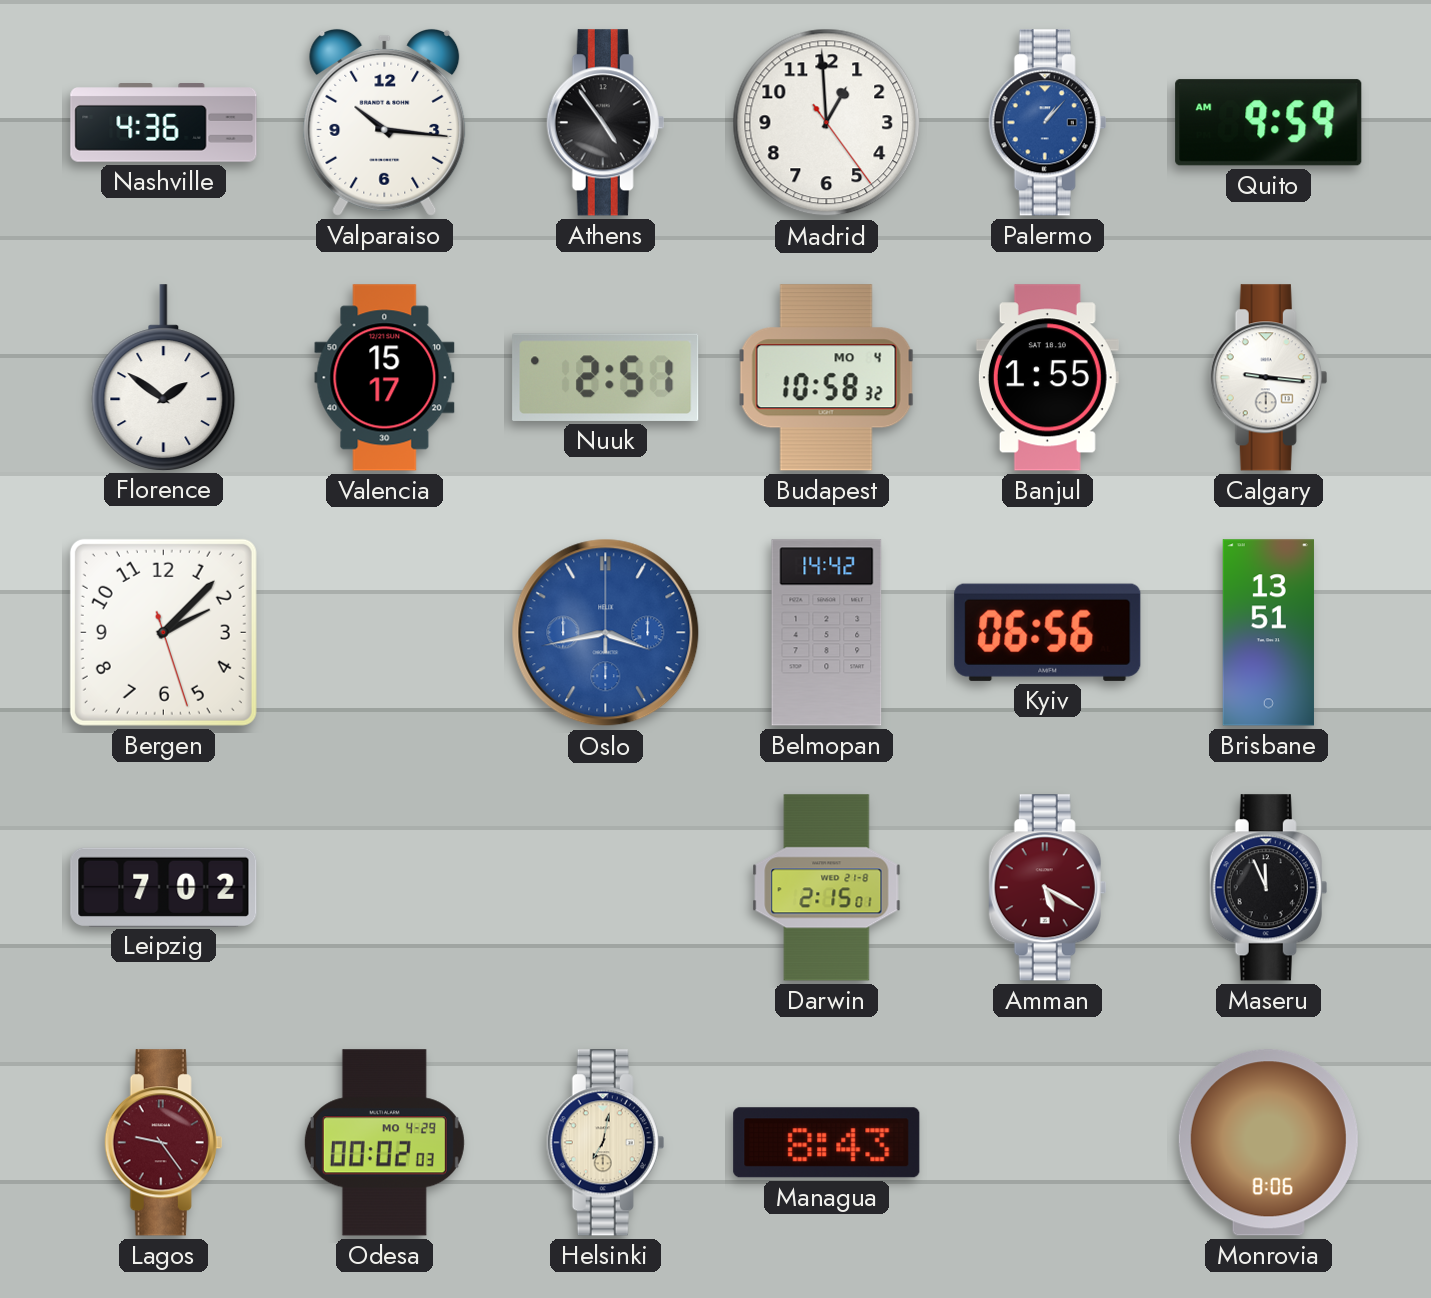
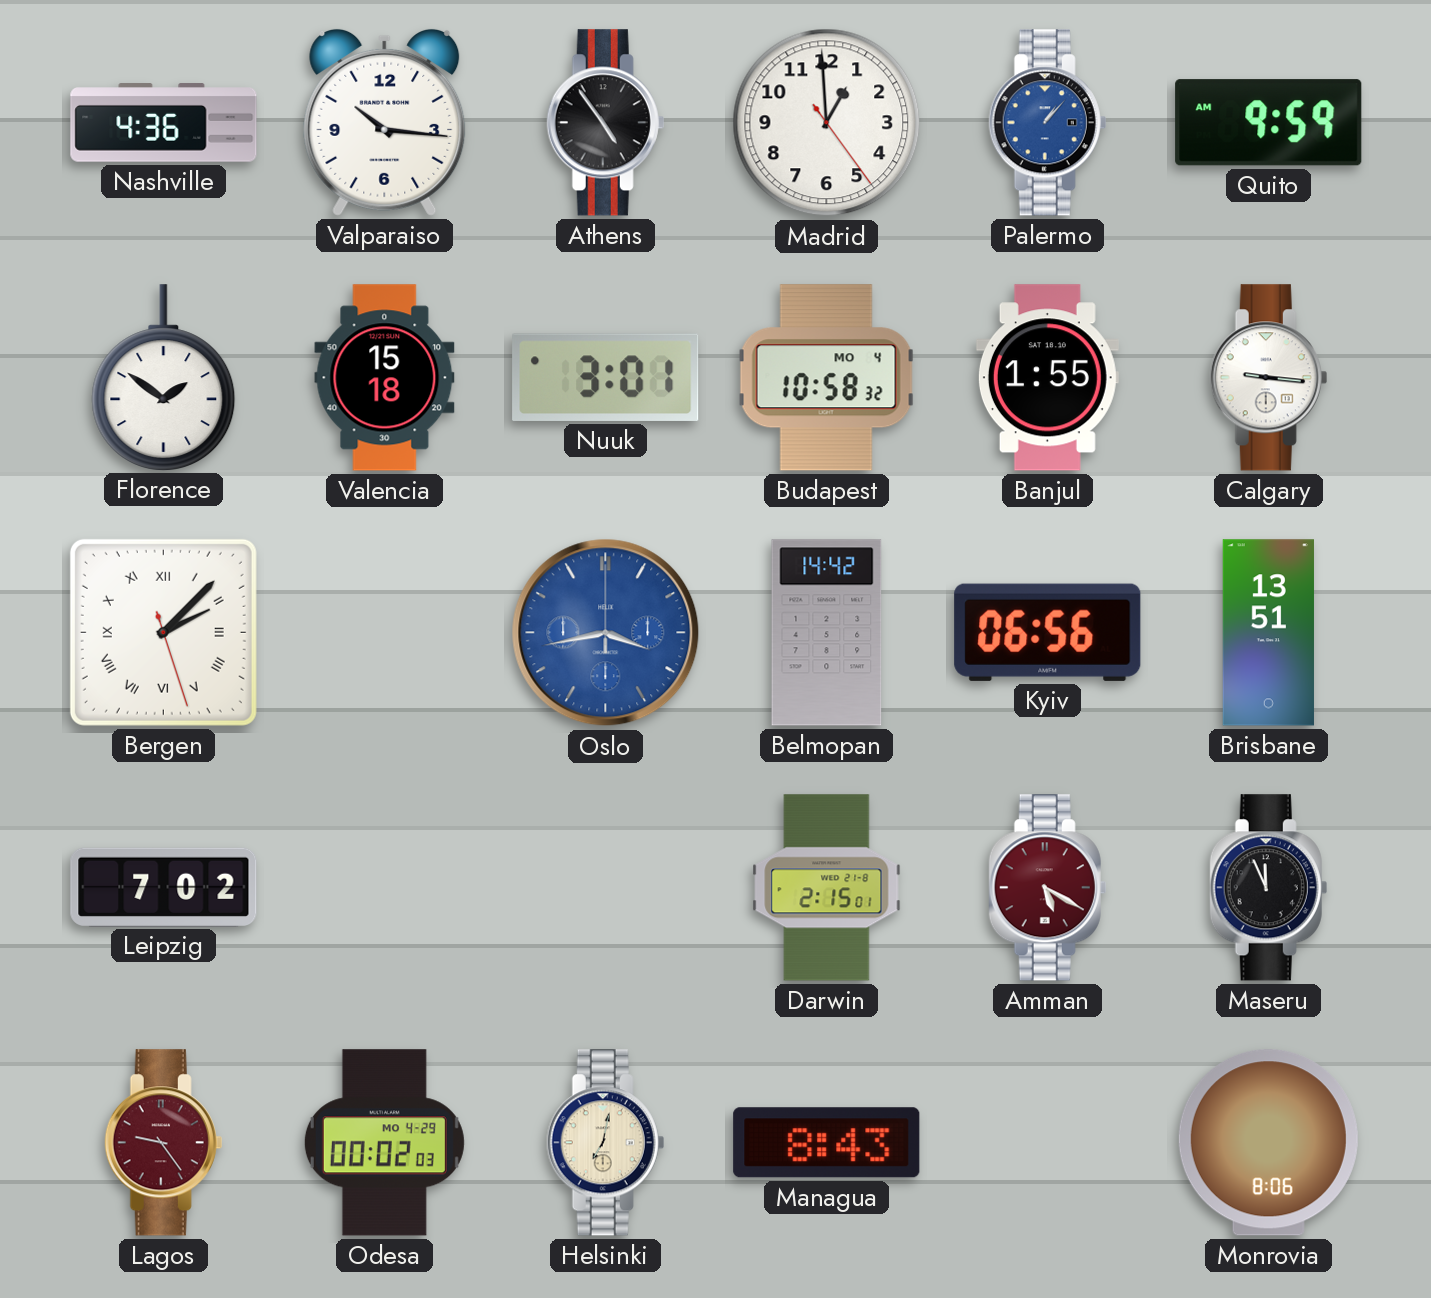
Valencia: 15:17 -> 15:18 (385, 378)
Nuuk: 2:51 -> 3:01 (606, 377)
Bergen numerals: Arabic -> Roman (163, 632)
